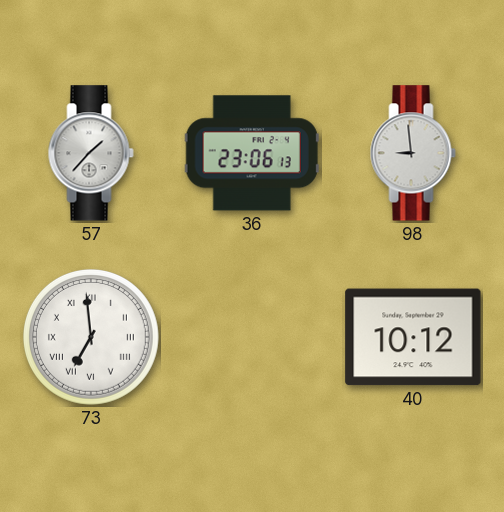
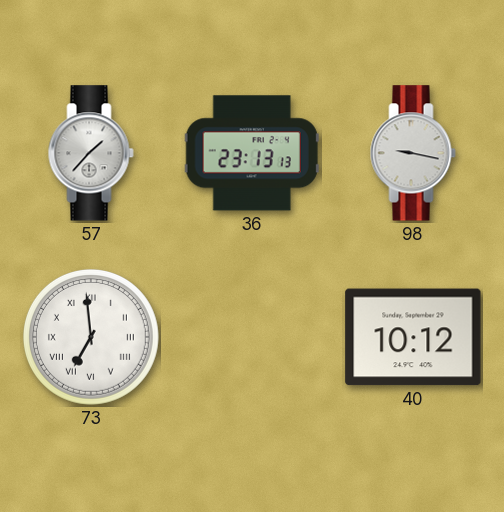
36: 23:06 -> 23:13 (252, 153)
98: 8:59 -> 9:17 (413, 153)
